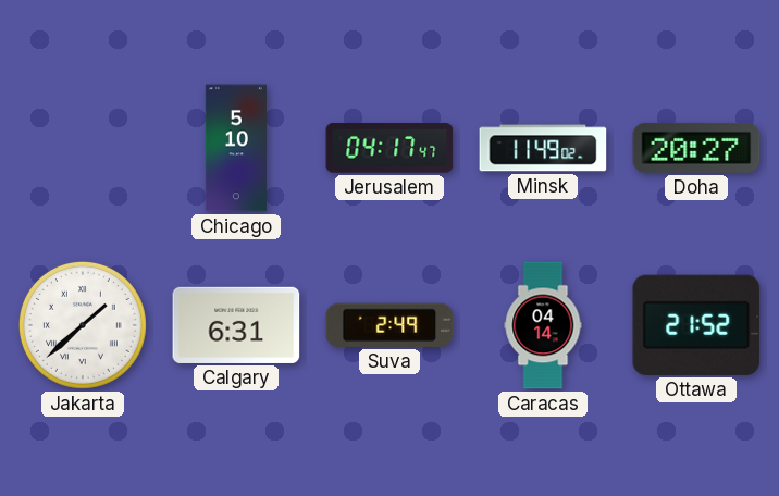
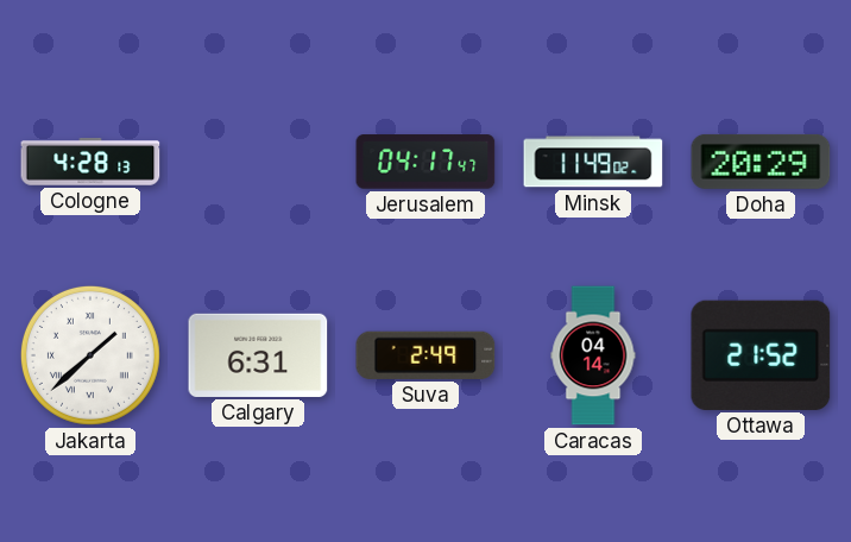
Cologne: none -> 4:28 (90, 162)
Chicago: 5:10 -> none (236, 148)
Doha: 20:27 -> 20:29 (761, 162)
